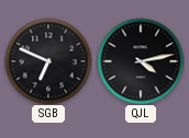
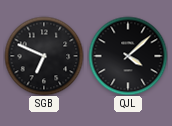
QJL: 4:13 -> 4:08 (128, 56)
